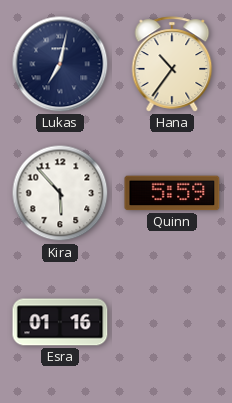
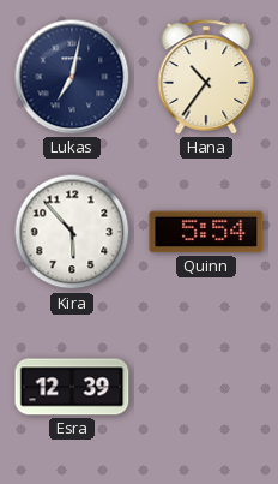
Quinn: 5:59 -> 5:54 (206, 232)
Esra: 01:16 -> 12:39 (72, 387)
